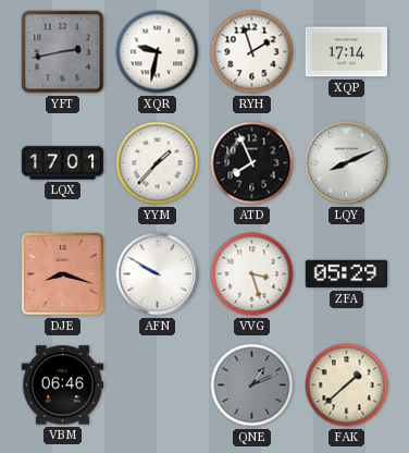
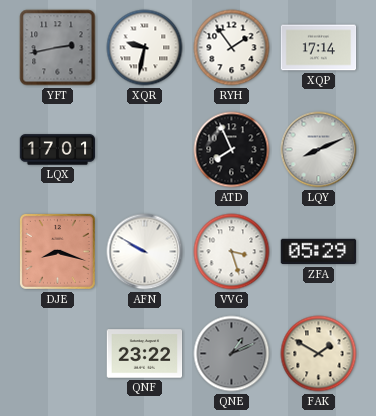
RYH: 1:57 -> 1:54 (232, 48)
YYM: 1:37 -> none (158, 163)
VBM: 06:46 -> none (63, 385)
QNF: none -> 23:22 (145, 354)
FAK: 1:38 -> 1:50 (319, 354)
